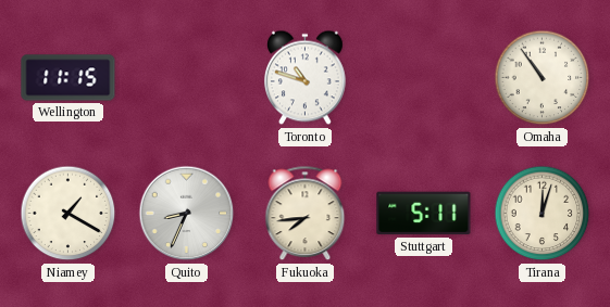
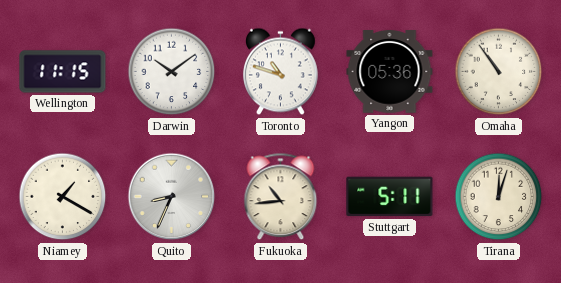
Darwin: none -> 10:09 (172, 72)
Yangon: none -> 05:36 (390, 72)
Fukuoka: 7:44 -> 10:44 (281, 197)
